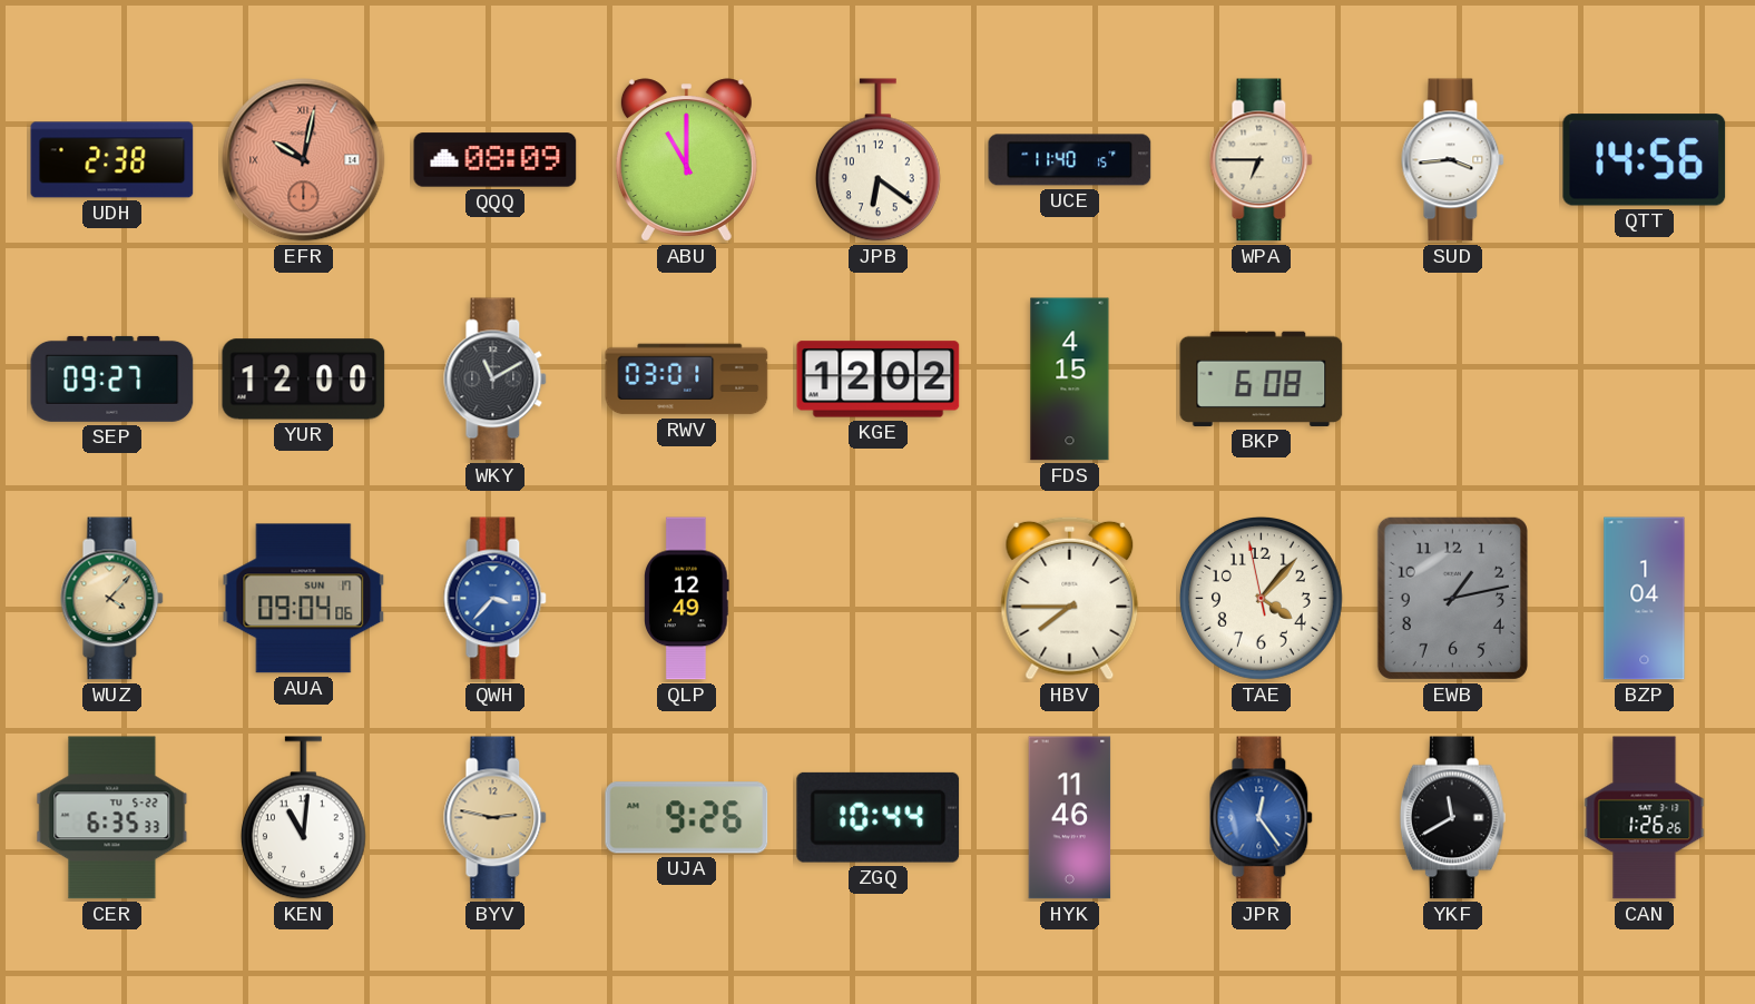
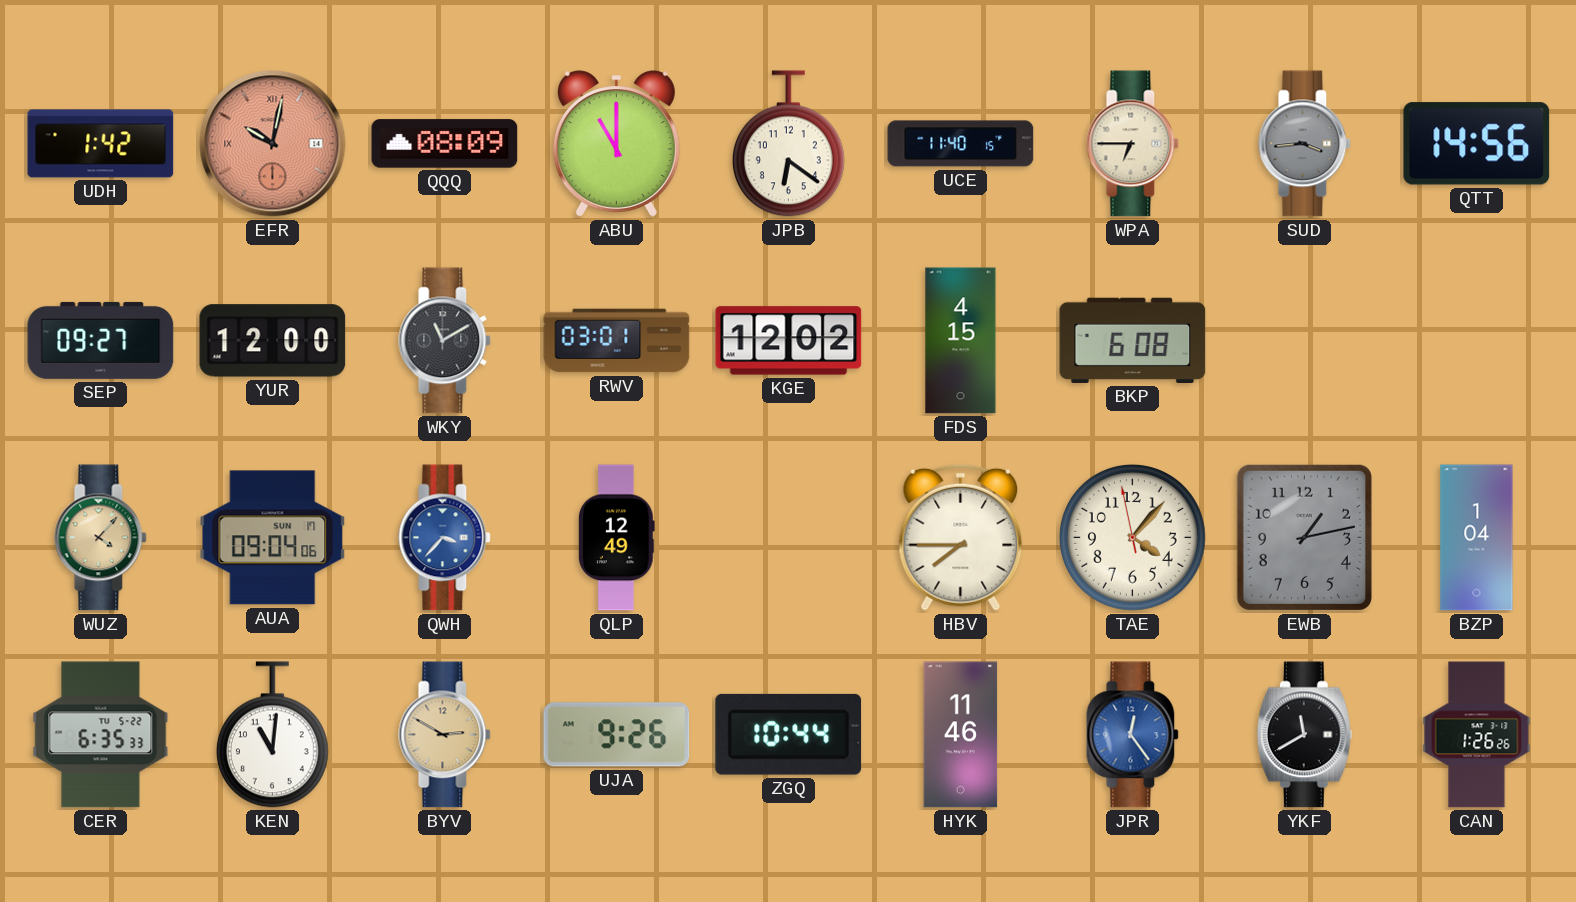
UDH: 2:38 -> 1:42 (101, 144)
SUD dial: white -> grey (1305, 144)
BYV: 2:47 -> 2:50 (445, 735)
